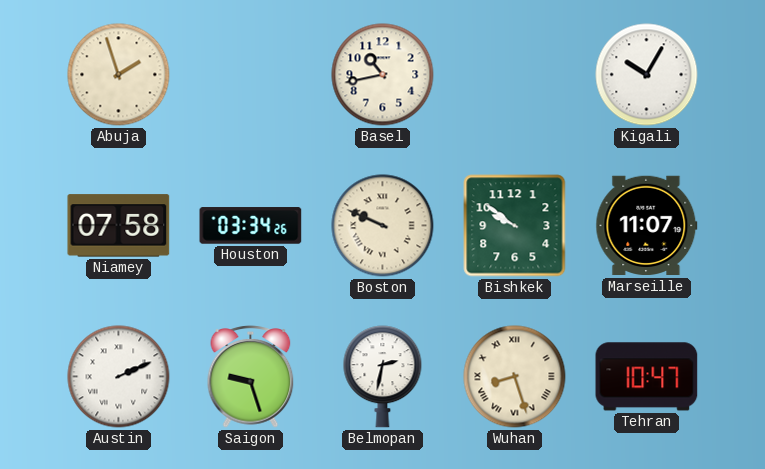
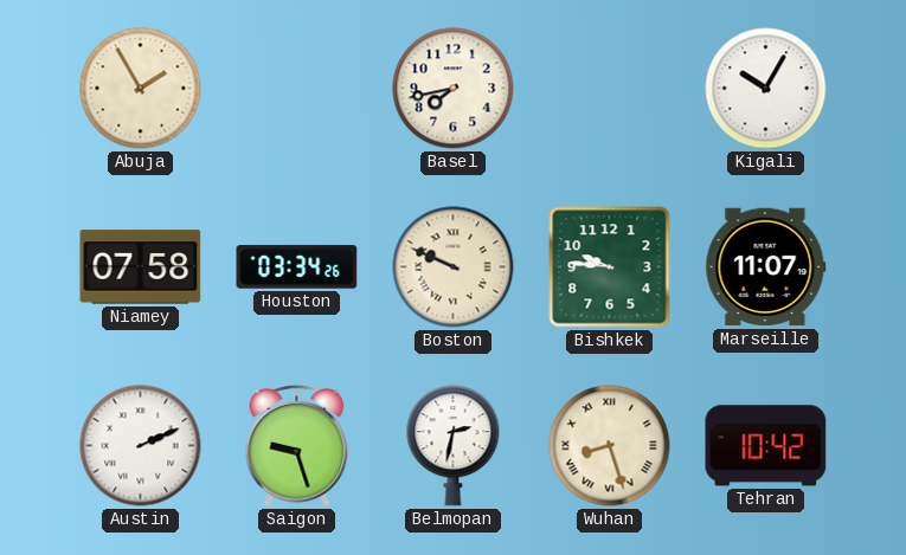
Abuja: 1:57 -> 1:55 (141, 89)
Basel: 10:43 -> 7:43 (454, 89)
Bishkek: 9:51 -> 9:46 (610, 267)
Tehran: 10:47 -> 10:42 (766, 446)
